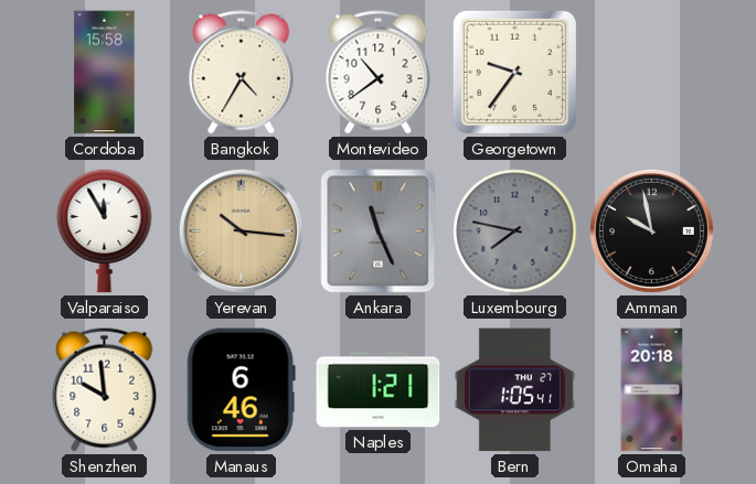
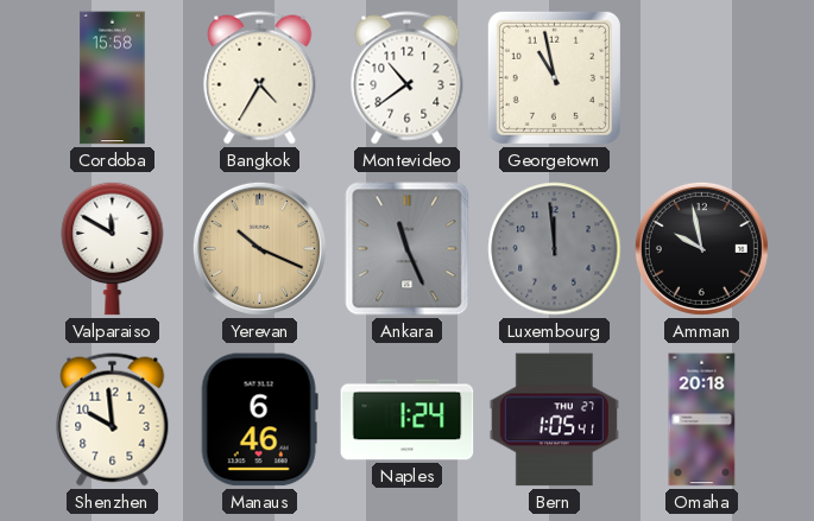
Georgetown: 9:36 -> 10:58 (554, 77)
Valparaiso: 11:55 -> 11:50 (113, 248)
Yerevan: 10:16 -> 10:19 (259, 248)
Luxembourg: 7:47 -> 11:59 (555, 249)
Naples: 1:21 -> 1:24 (408, 420)
